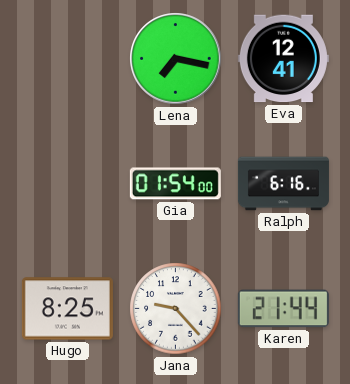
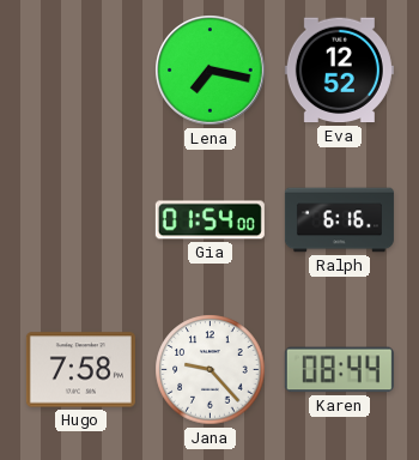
Eva: 12:41 -> 12:52 (339, 71)
Hugo: 8:25 -> 7:58 (80, 370)
Karen: 21:44 -> 08:44 (339, 370)
